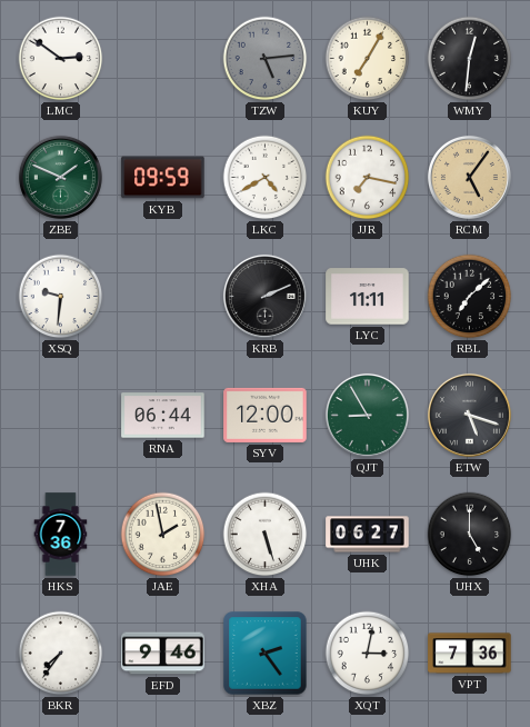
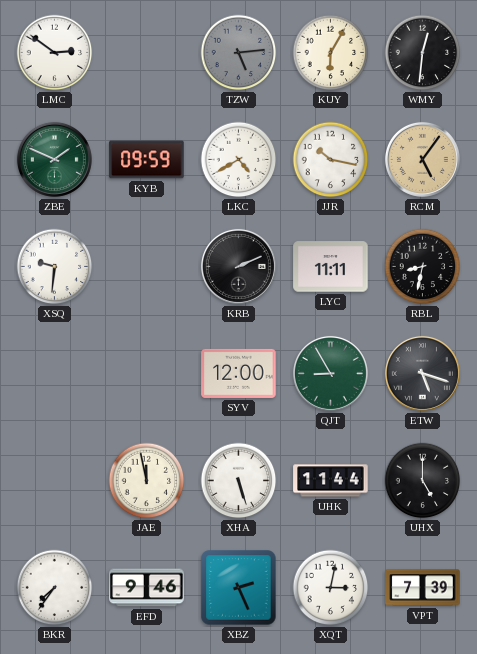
KUY: 7:05 -> 6:05 (331, 53)
JJR: 7:17 -> 10:17 (331, 160)
RBL: 7:08 -> 8:32 (423, 267)
RNA: 06:44 -> none (163, 416)
HKS: 7:36 -> none (61, 535)
JAE: 1:58 -> 11:58 (147, 481)
UHK: 06:27 -> 11:44 (331, 481)
XBZ: 2:24 -> 2:26 (239, 588)
VPT: 7:36 -> 7:39 (423, 588)
